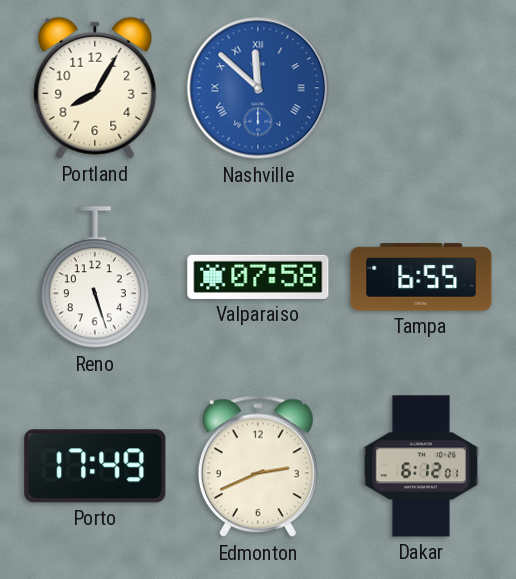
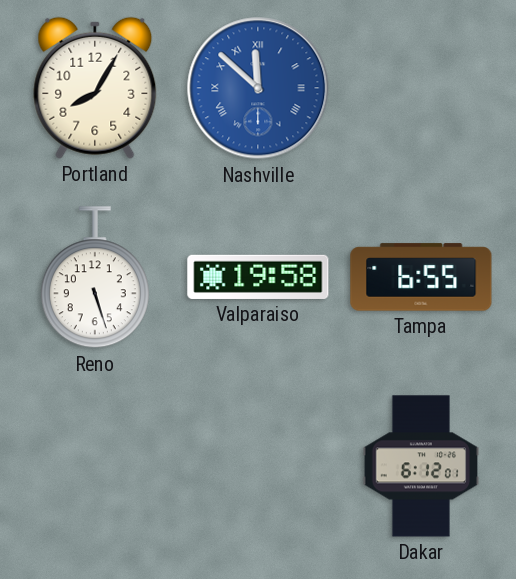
Valparaiso: 07:58 -> 19:58 (258, 277)
Porto: 17:49 -> none (95, 466)
Edmonton: 2:41 -> none (258, 466)
